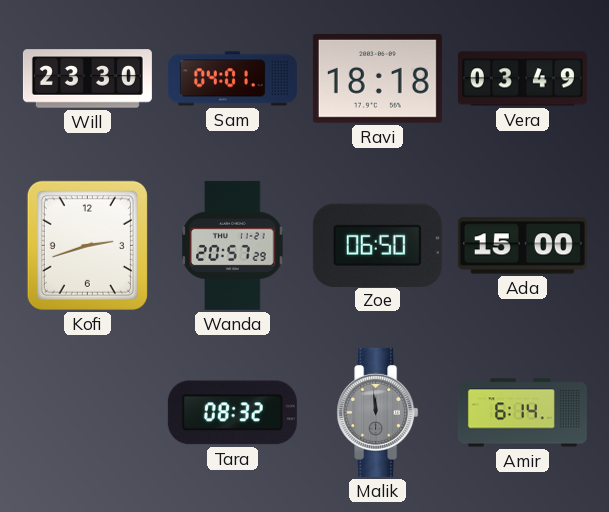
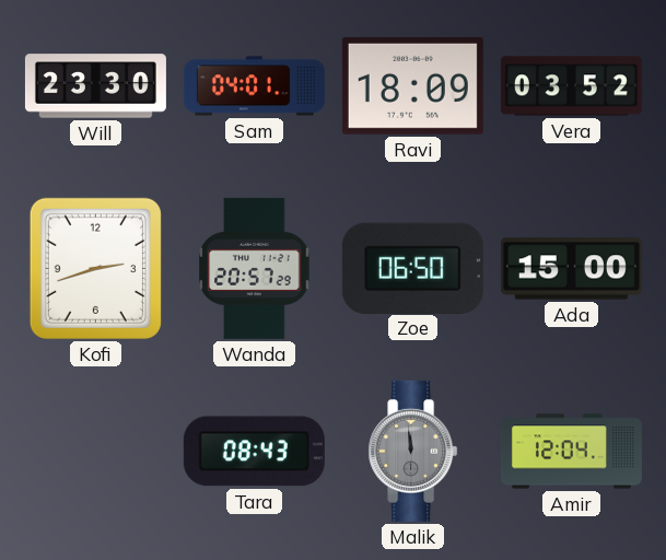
Ravi: 18:18 -> 18:09 (412, 85)
Vera: 03:49 -> 03:52 (571, 86)
Tara: 08:32 -> 08:43 (254, 452)
Amir: 6:14 -> 12:04 (571, 452)
